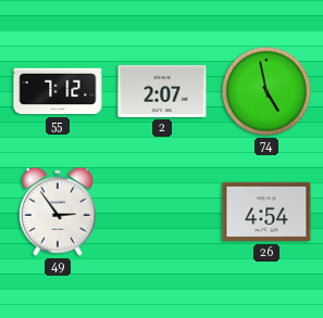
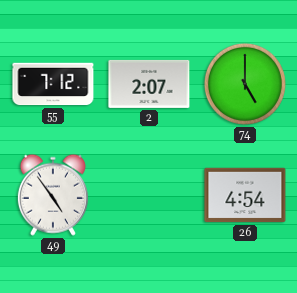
74: 4:58 -> 5:00 (245, 84)
49: 2:54 -> 4:54 (53, 195)
